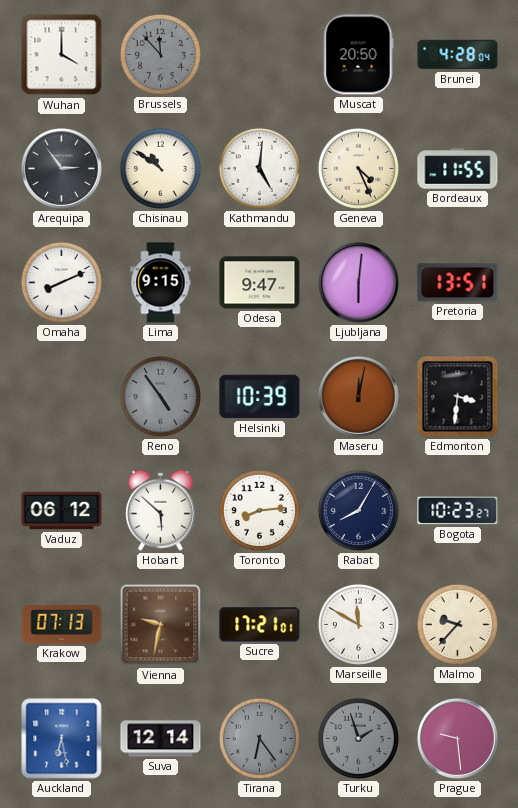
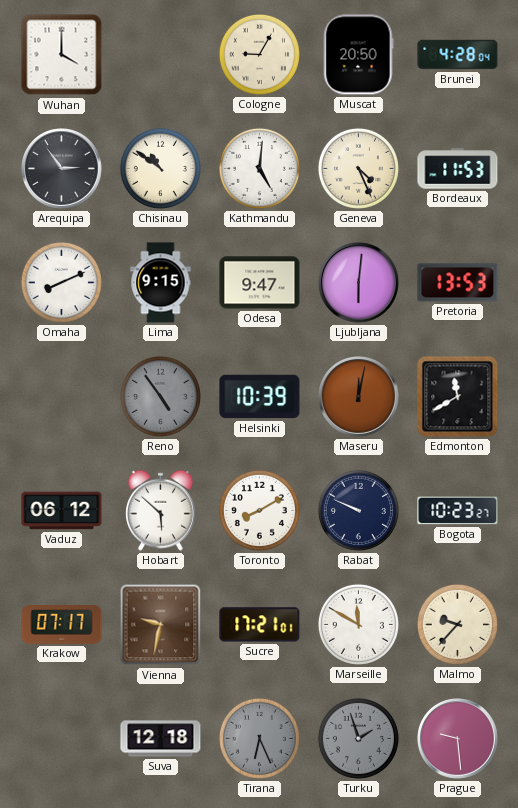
Brussels: 11:53 -> none (160, 54)
Cologne: none -> 9:05 (259, 54)
Bordeaux: 11:55 -> 11:53 (458, 169)
Pretoria: 13:51 -> 13:53 (458, 283)
Edmonton: 3:31 -> 11:40 (458, 397)
Toronto: 8:14 -> 8:10 (259, 510)
Rabat: 8:05 -> 9:49 (358, 510)
Krakow: 07:13 -> 07:17 (62, 625)
Auckland: 6:28 -> none (62, 739)
Suva: 12:14 -> 12:18 (161, 739)
Tirana: 6:24 -> 6:26 (259, 738)
